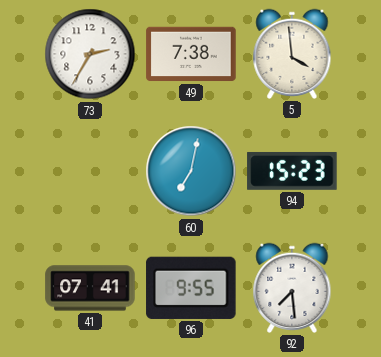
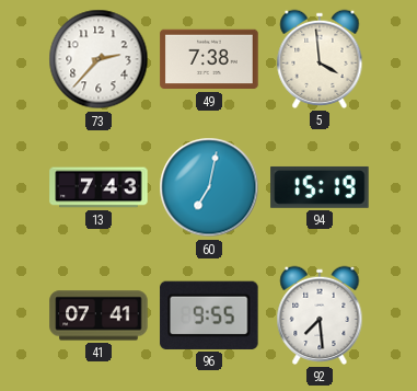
73: 2:35 -> 2:37 (99, 59)
13: none -> 7:43 (99, 187)
94: 15:23 -> 15:19 (320, 187)
